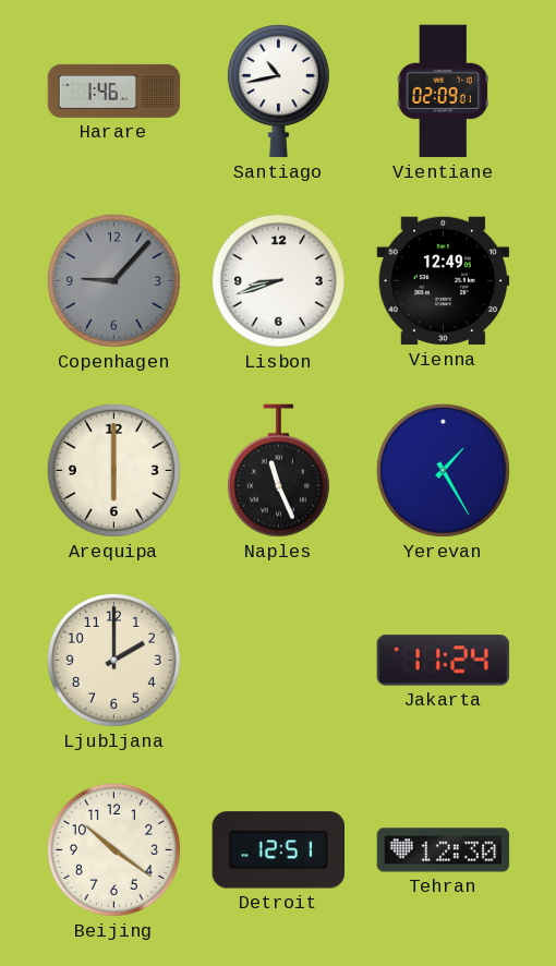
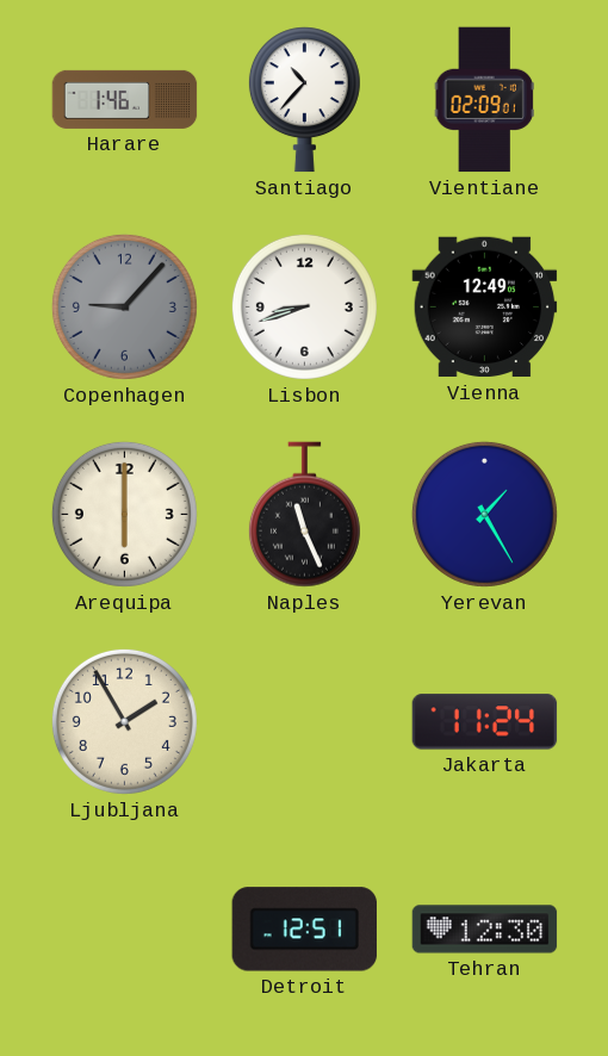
Santiago: 10:43 -> 10:37 (304, 100)
Ljubljana: 2:00 -> 1:55 (124, 721)
Beijing: 10:21 -> none (113, 849)
